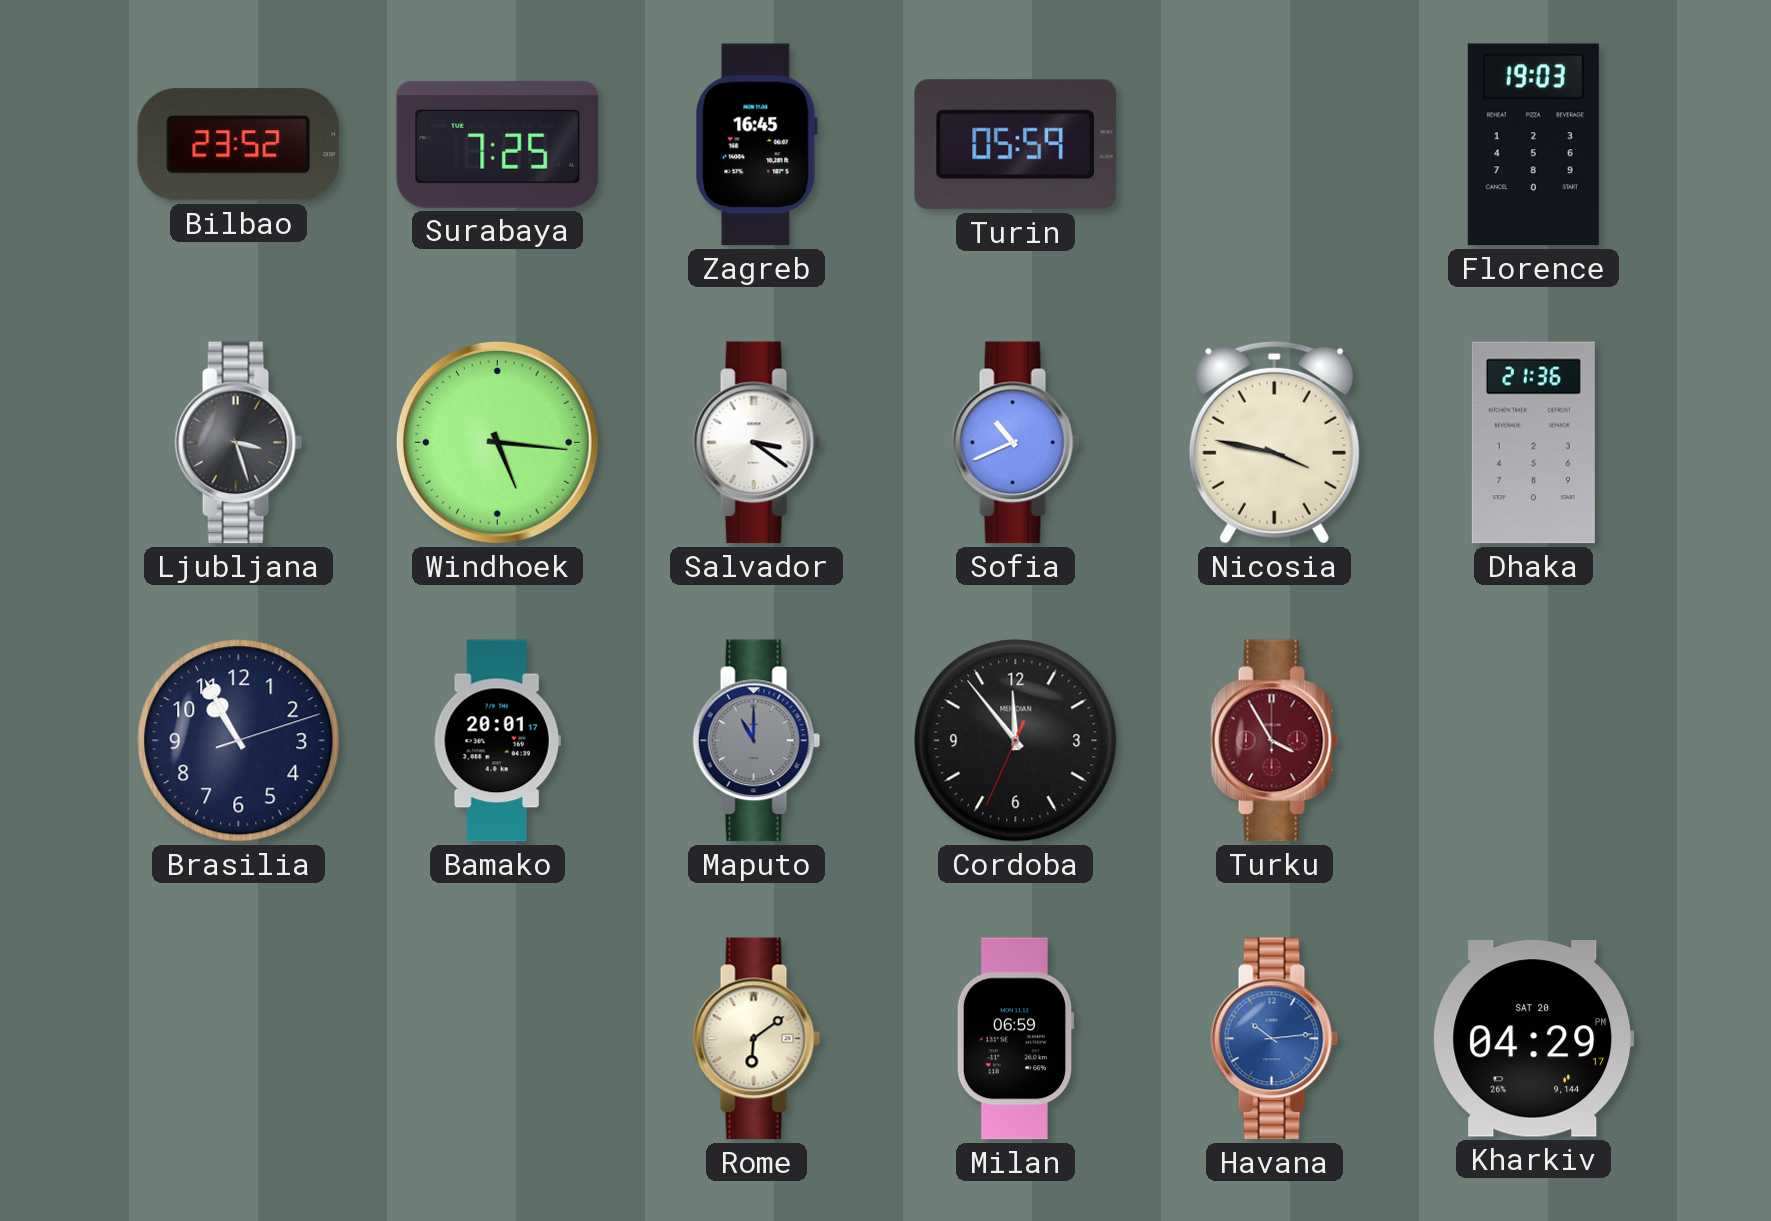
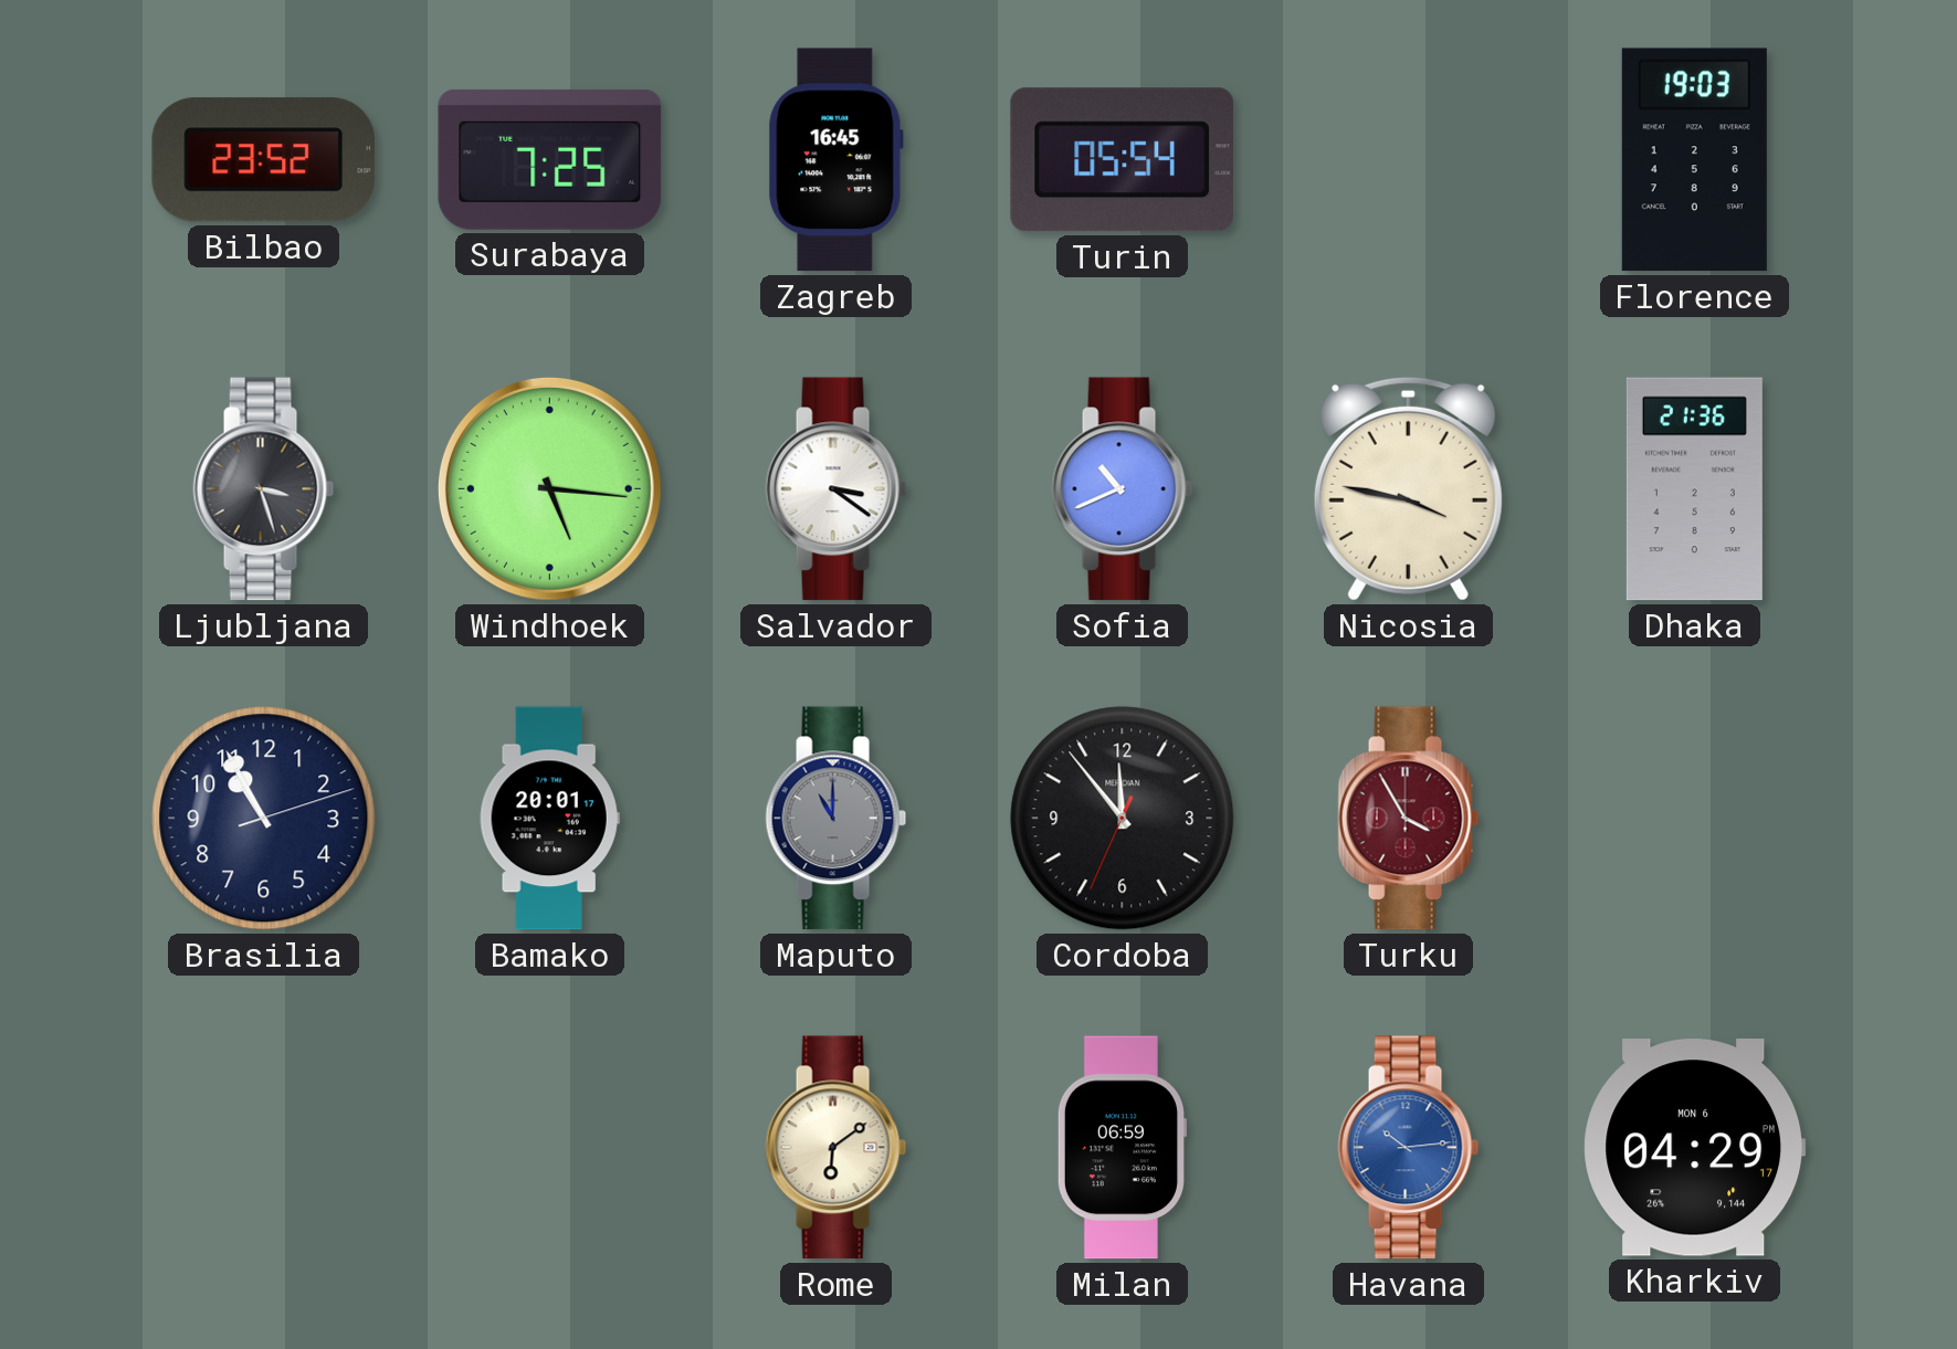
Turin: 05:59 -> 05:54 (1122, 160)
Kharkiv date: SAT 20 -> MON 6 (1695, 1148)
